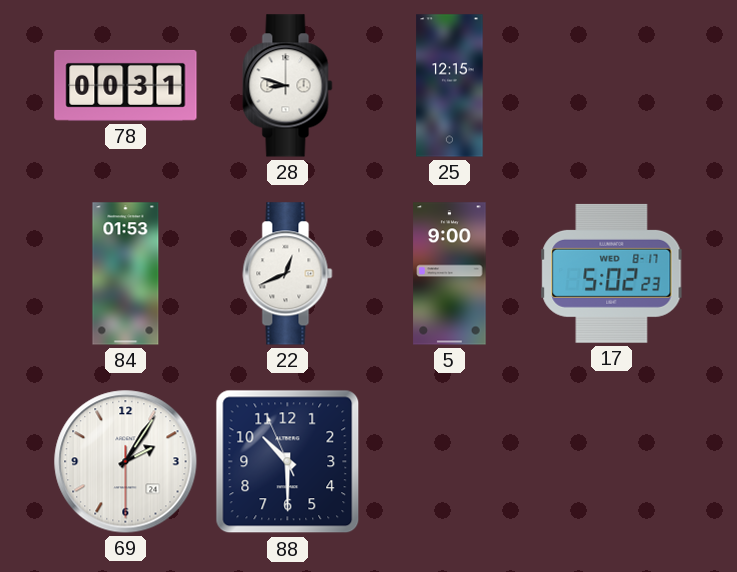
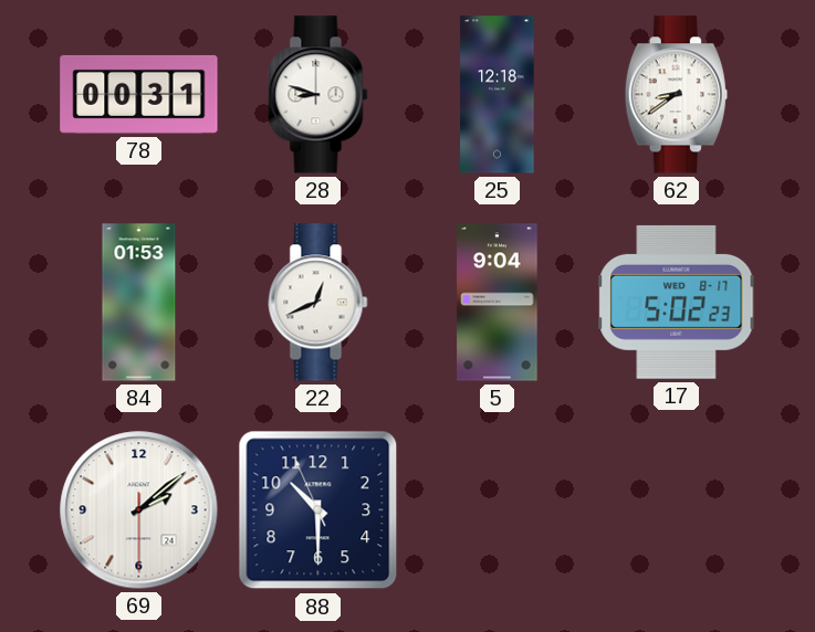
25: 12:15 -> 12:18 (498, 95)
62: none -> 8:39 (676, 95)
5: 9:00 -> 9:04 (498, 303)
69: 2:05 -> 2:08 (139, 510)
